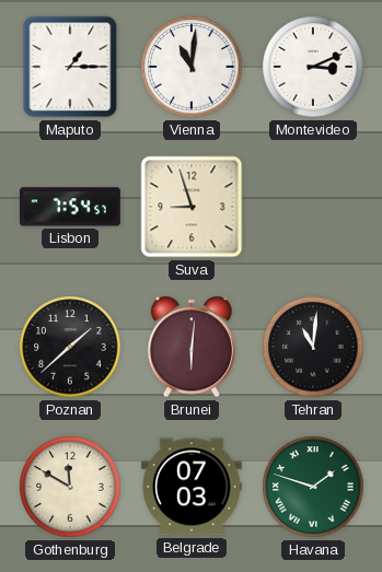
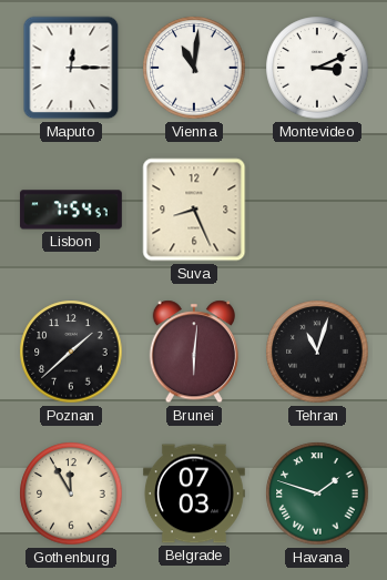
Maputo: 1:15 -> 12:15 (71, 68)
Suva: 8:57 -> 8:26 (194, 210)
Tehran: 11:01 -> 11:03 (317, 352)
Gothenburg: 11:50 -> 11:55 (71, 493)
